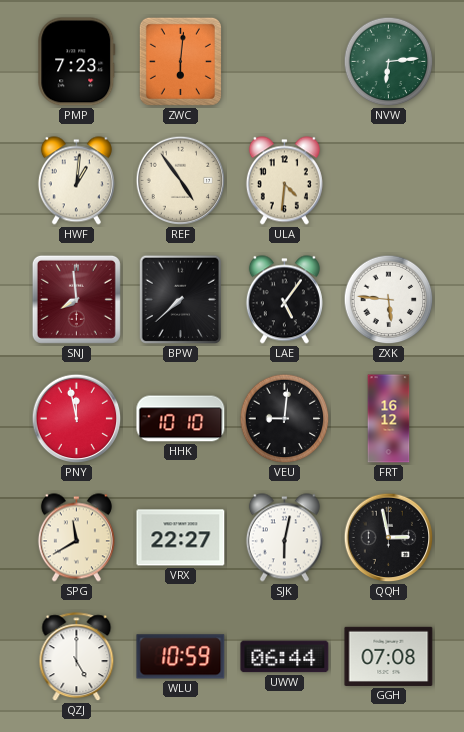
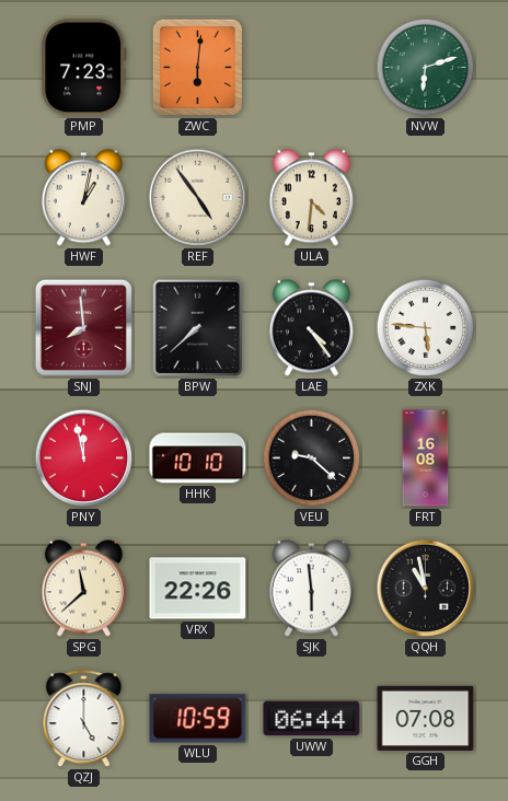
NVW: 6:14 -> 6:12 (426, 68)
HWF: 1:01 -> 1:02 (83, 198)
LAE: 5:06 -> 4:24 (311, 328)
VEU: 9:01 -> 9:22 (312, 458)
FRT: 16:12 -> 16:08 (426, 458)
SPG: 11:40 -> 11:38 (83, 589)
VRX: 22:27 -> 22:26 (198, 589)
SJK: 6:02 -> 5:59 (311, 589)
QQH: 2:58 -> 10:58 (426, 589)
